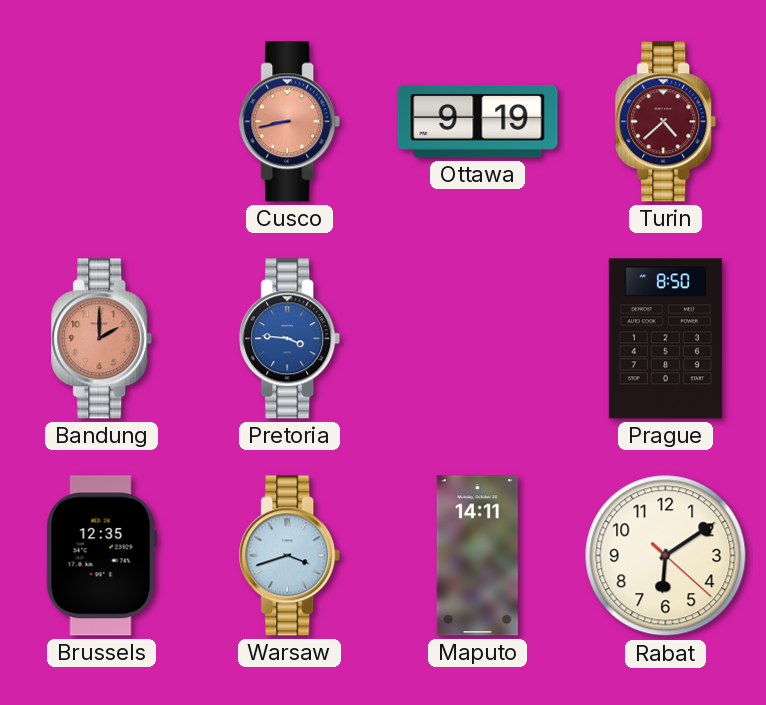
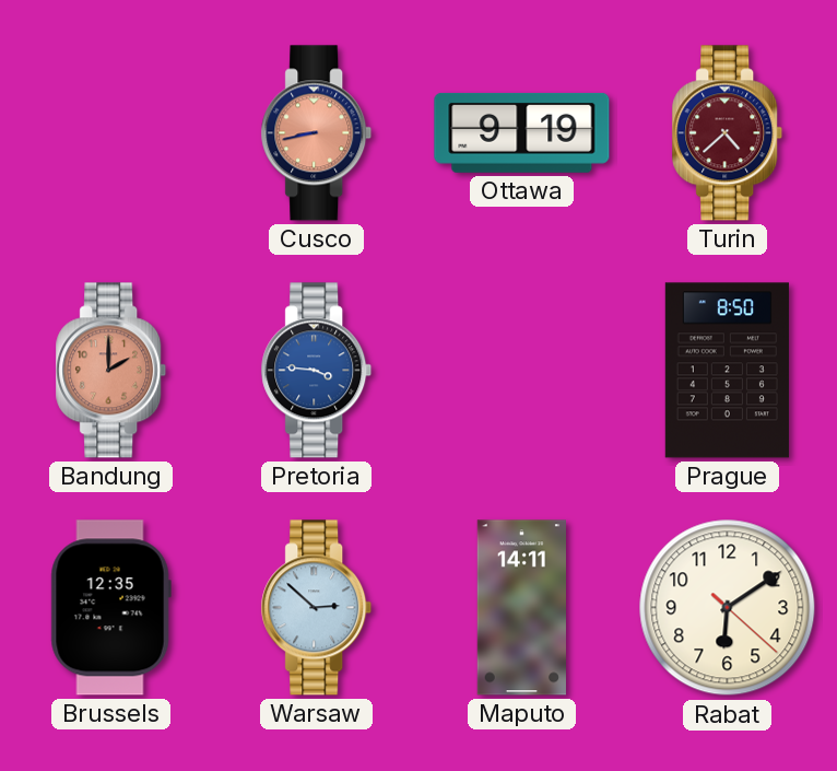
Warsaw: 3:42 -> 2:52 (317, 608)
